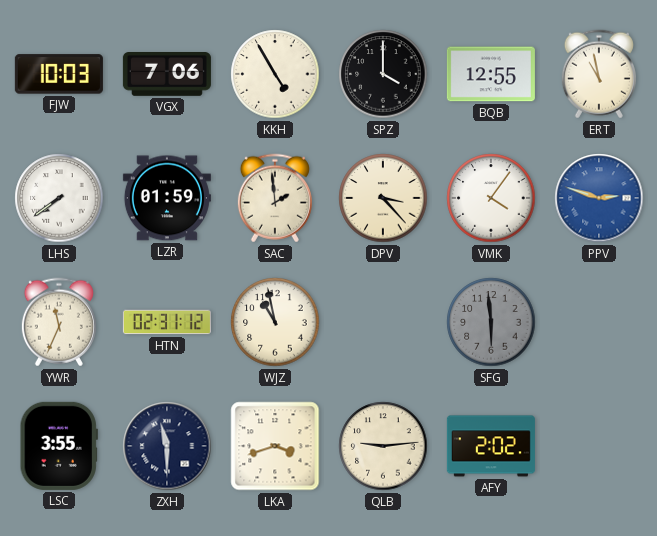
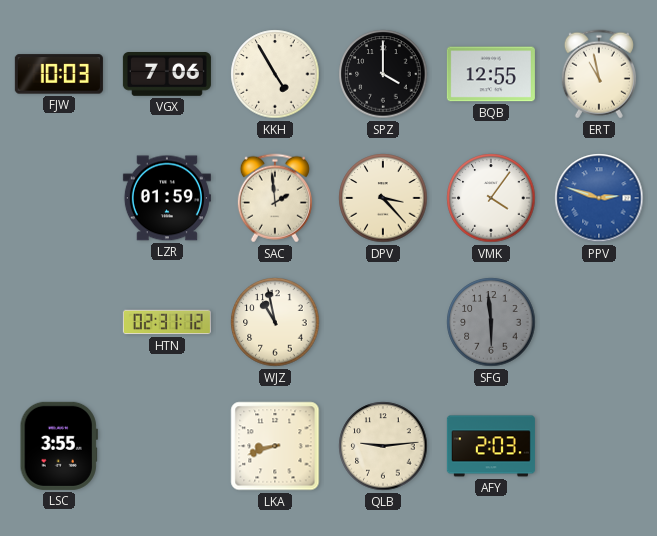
LHS: 7:39 -> none (59, 198)
YWR: 11:34 -> none (59, 322)
ZXH: 11:30 -> none (167, 446)
LKA: 3:42 -> 8:42 (275, 446)
AFY: 2:02 -> 2:03 (491, 446)
